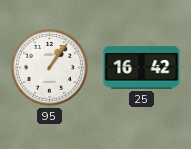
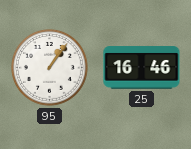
25: 16:42 -> 16:46 (142, 68)
